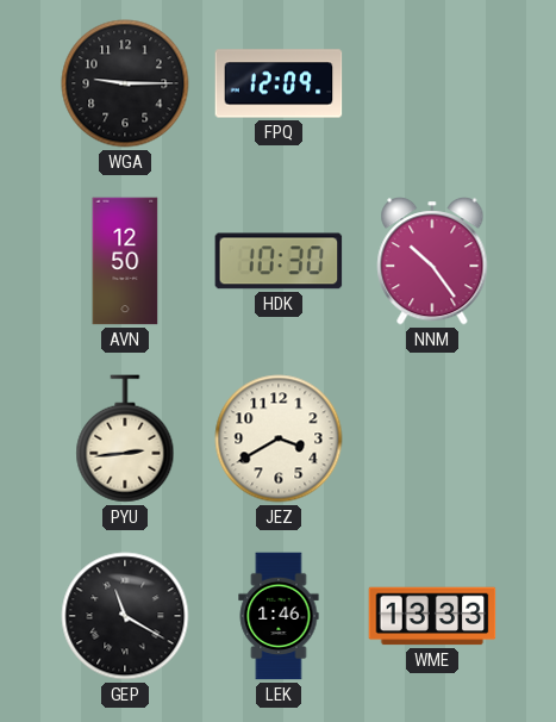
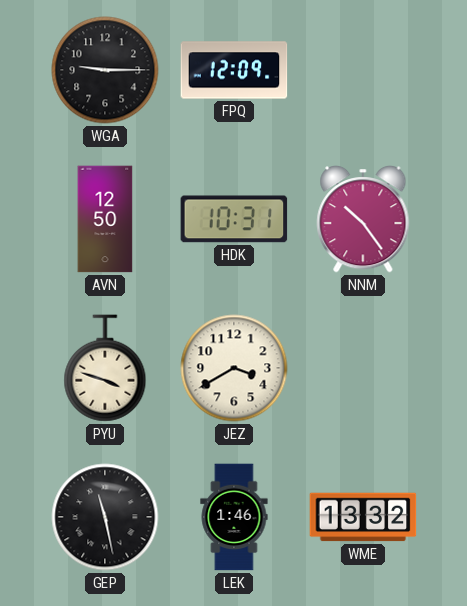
HDK: 10:30 -> 10:31 (234, 219)
PYU: 2:44 -> 3:48 (105, 368)
GEP: 11:20 -> 11:28 (105, 517)
WME: 13:33 -> 13:32 (363, 517)
